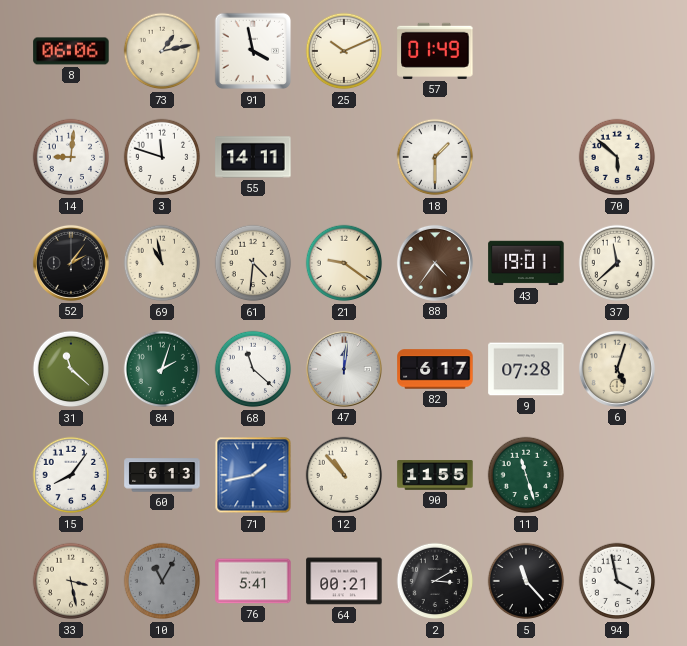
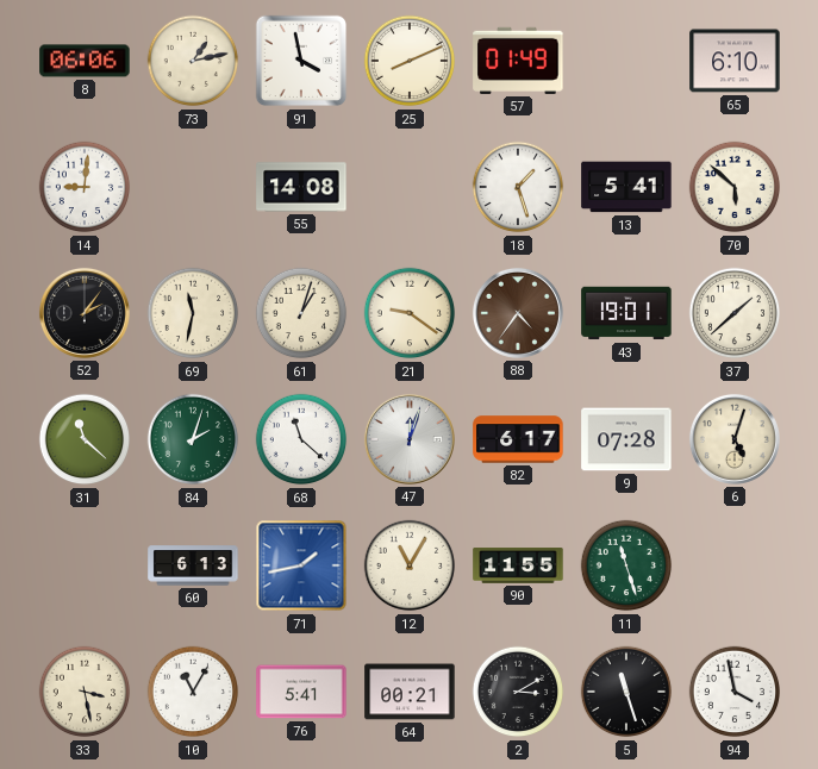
25: 10:11 -> 8:11 (410, 61)
65: none -> 6:10 (735, 61)
3: 11:48 -> none (162, 157)
55: 14:11 -> 14:08 (301, 187)
18: 1:30 -> 1:27 (518, 187)
13: none -> 5:41 (626, 187)
69: 10:58 -> 11:32 (193, 313)
61: 4:31 -> 1:03 (301, 313)
37: 11:38 -> 1:38 (735, 313)
47: 12:01 -> 12:03 (410, 439)
15: 8:06 -> none (71, 475)
12: 10:53 -> 11:05 (410, 565)
10 dial: grey -> white (193, 692)
5: 11:23 -> 11:27 (626, 692)
